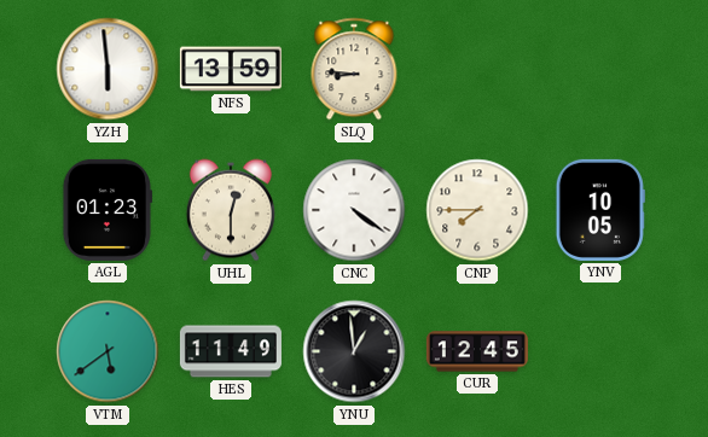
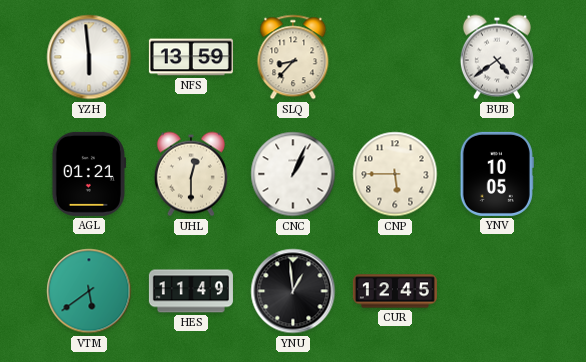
SLQ: 8:46 -> 8:37 (293, 57)
BUB: none -> 4:39 (497, 57)
AGL: 01:23 -> 01:21 (89, 174)
CNC: 4:21 -> 1:04 (293, 174)
CNP: 7:45 -> 5:45 (395, 174)
